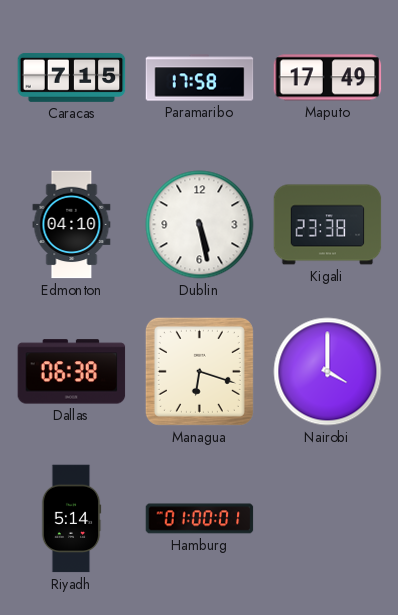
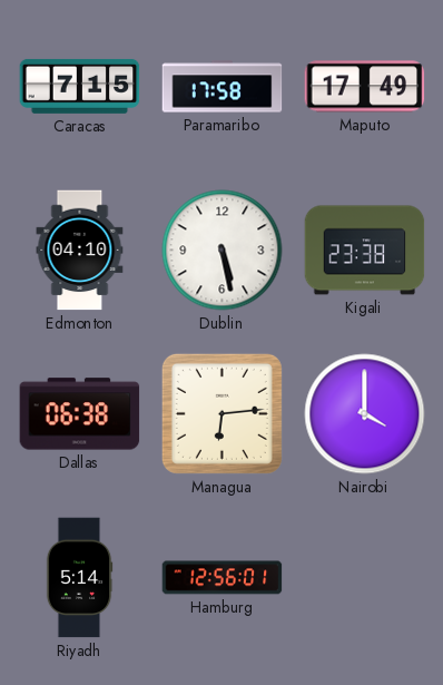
Managua: 6:18 -> 6:14 (221, 413)
Hamburg: 01:00 -> 12:56 (223, 578)
